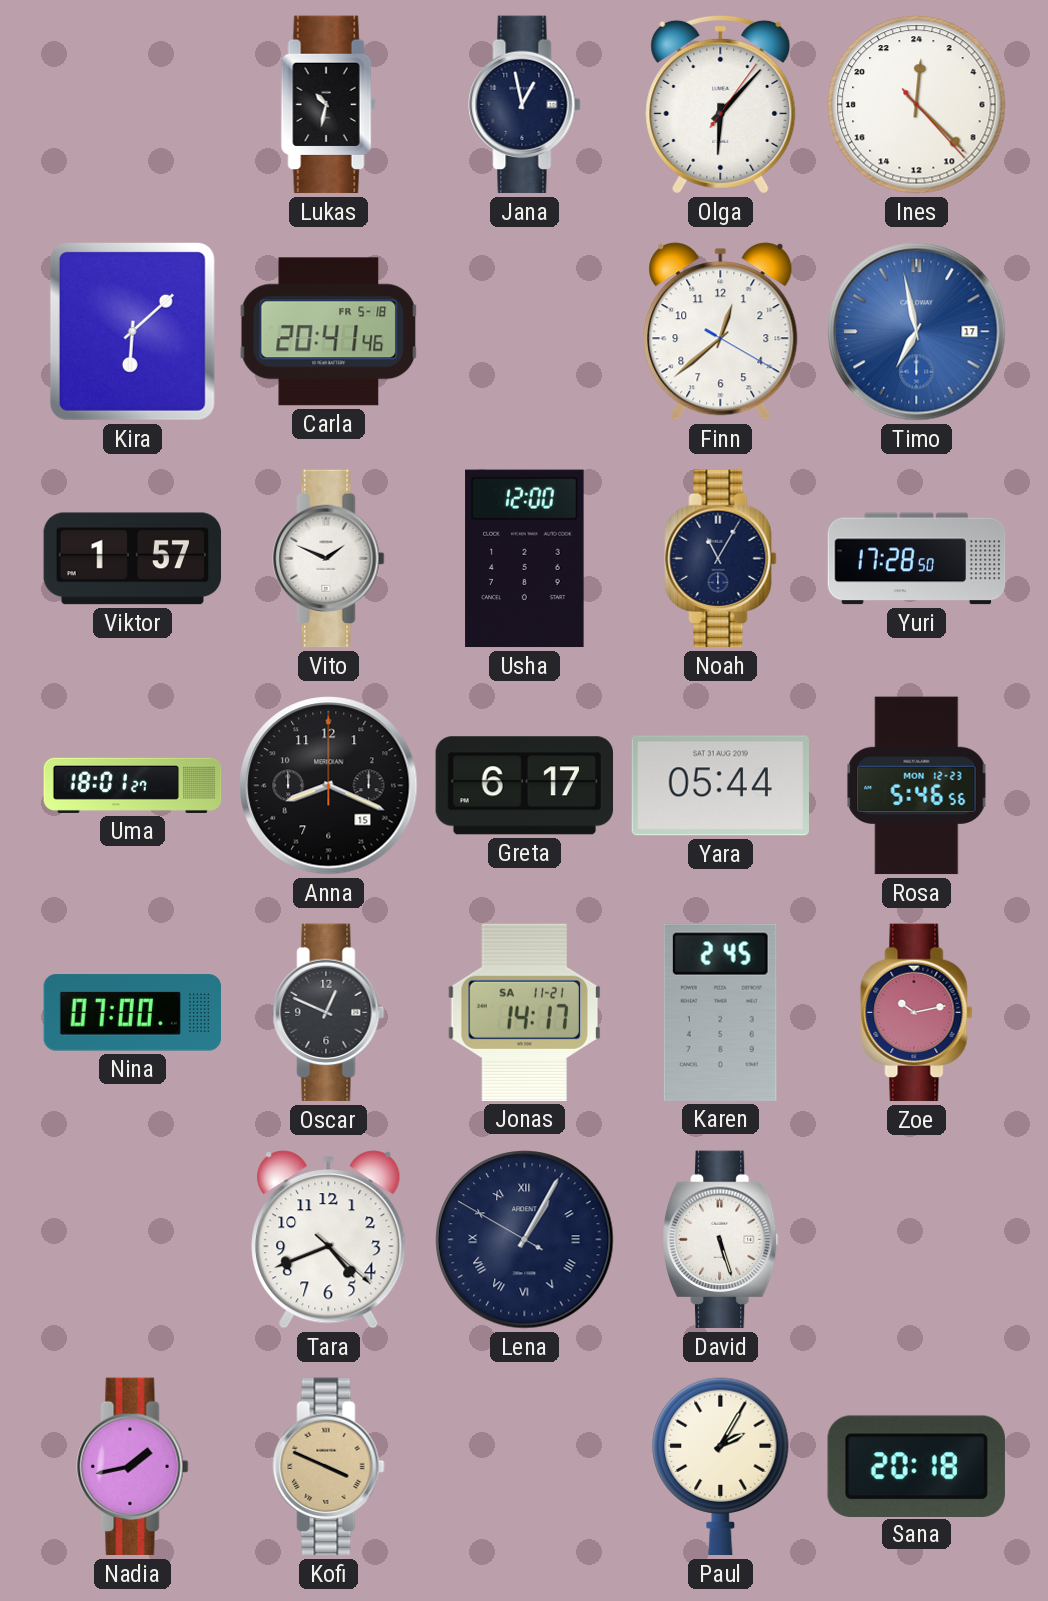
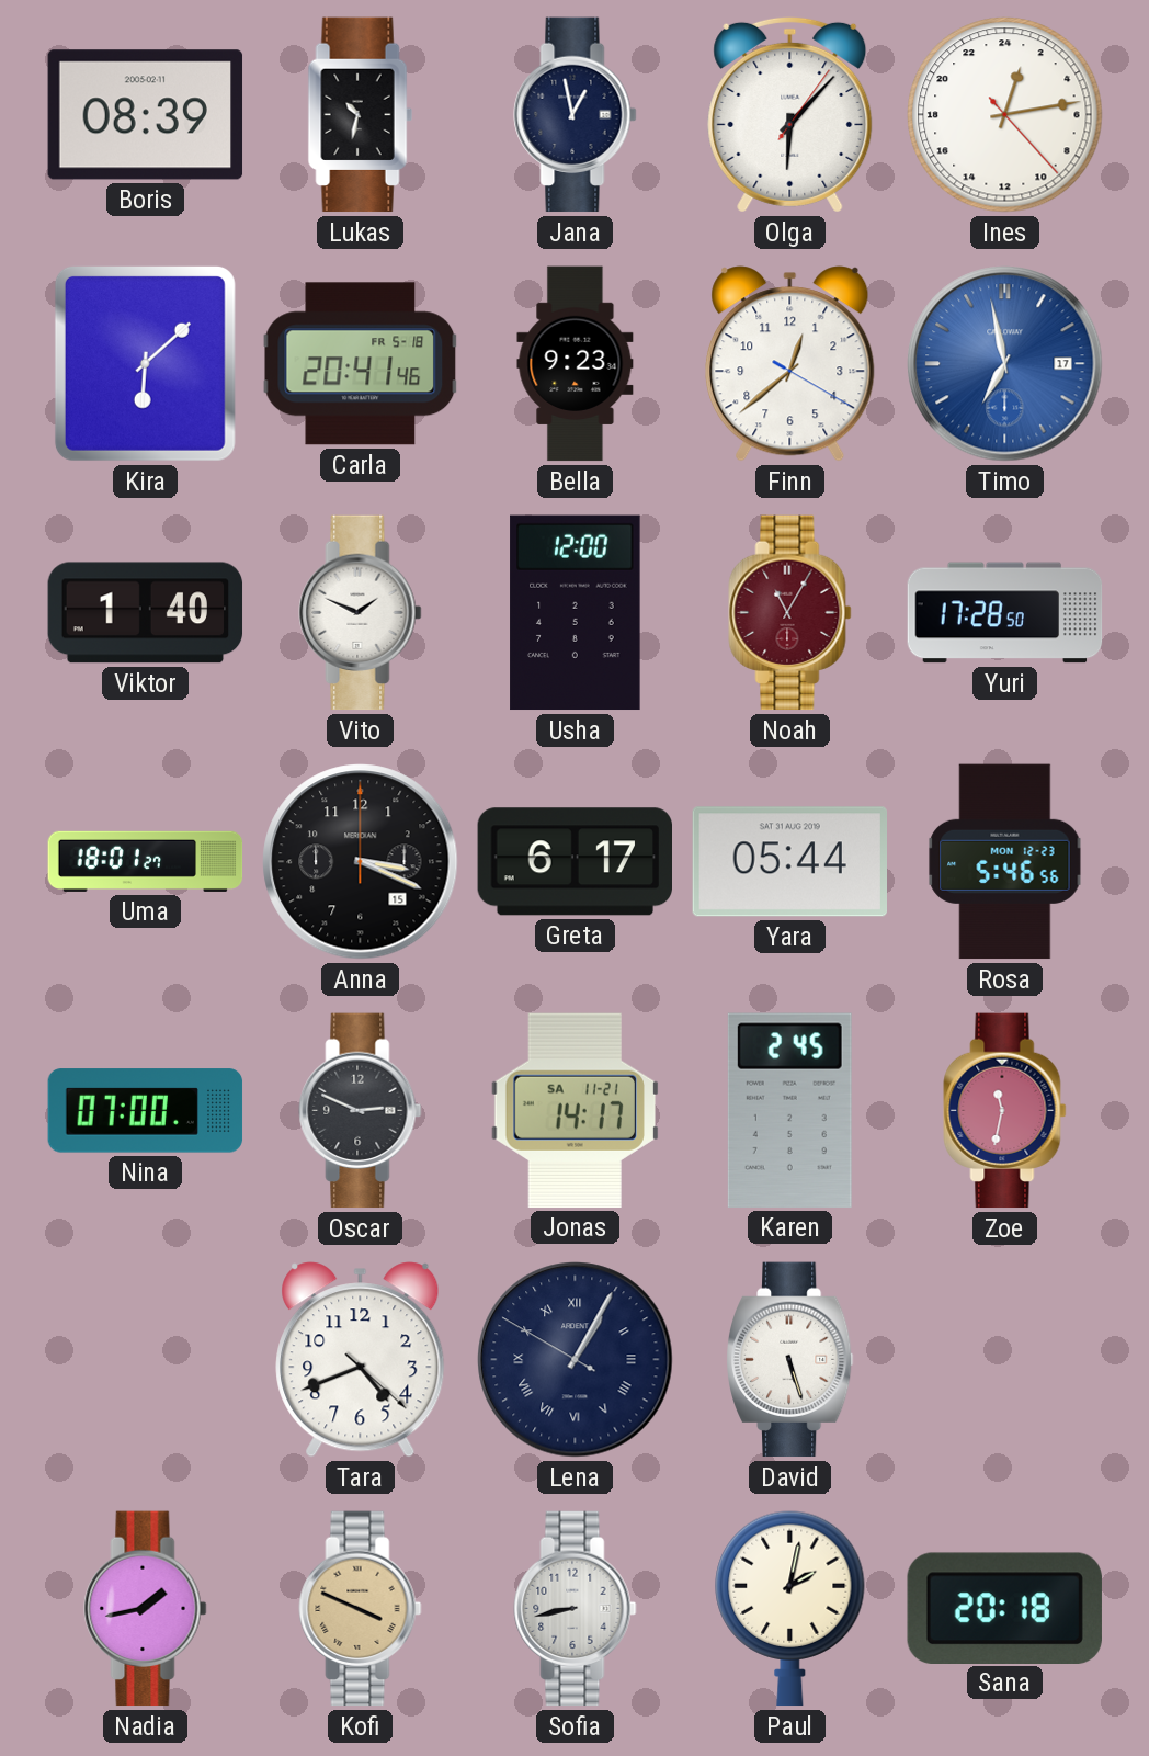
Boris: none -> 08:39 (146, 115)
Ines: 0:22 -> 1:13 (1005, 115)
Bella: none -> 9:23 (576, 364)
Viktor: 1:57 -> 1:40 (146, 613)
Noah dial: navy -> burgundy (790, 613)
Anna: 8:19 -> 3:19 (361, 862)
Oscar: 12:49 -> 2:49 (361, 1111)
Zoe: 10:13 -> 11:32 (1005, 1111)
Sofia: none -> 8:43 (576, 1609)
Paul: 2:05 -> 2:02 (790, 1609)
